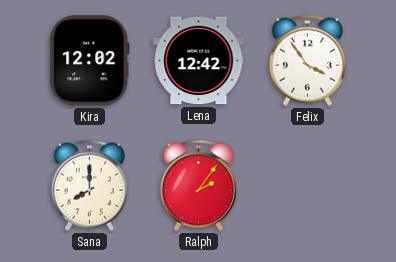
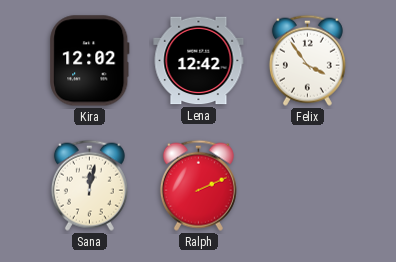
Sana: 8:00 -> 12:02 (89, 185)
Ralph: 2:06 -> 2:11 (198, 185)
